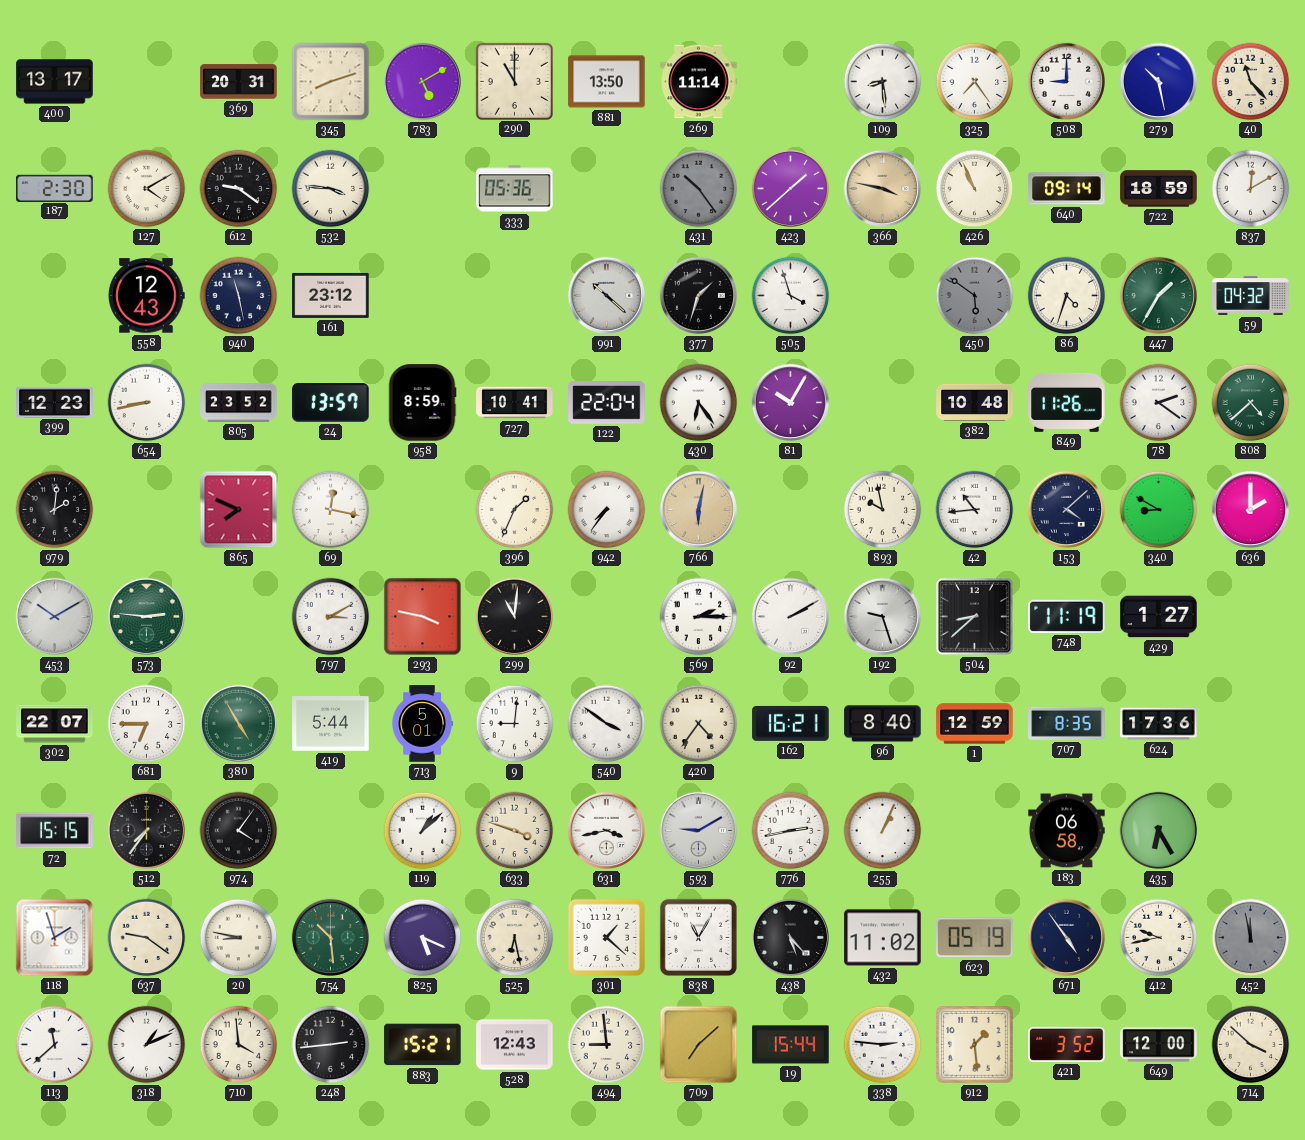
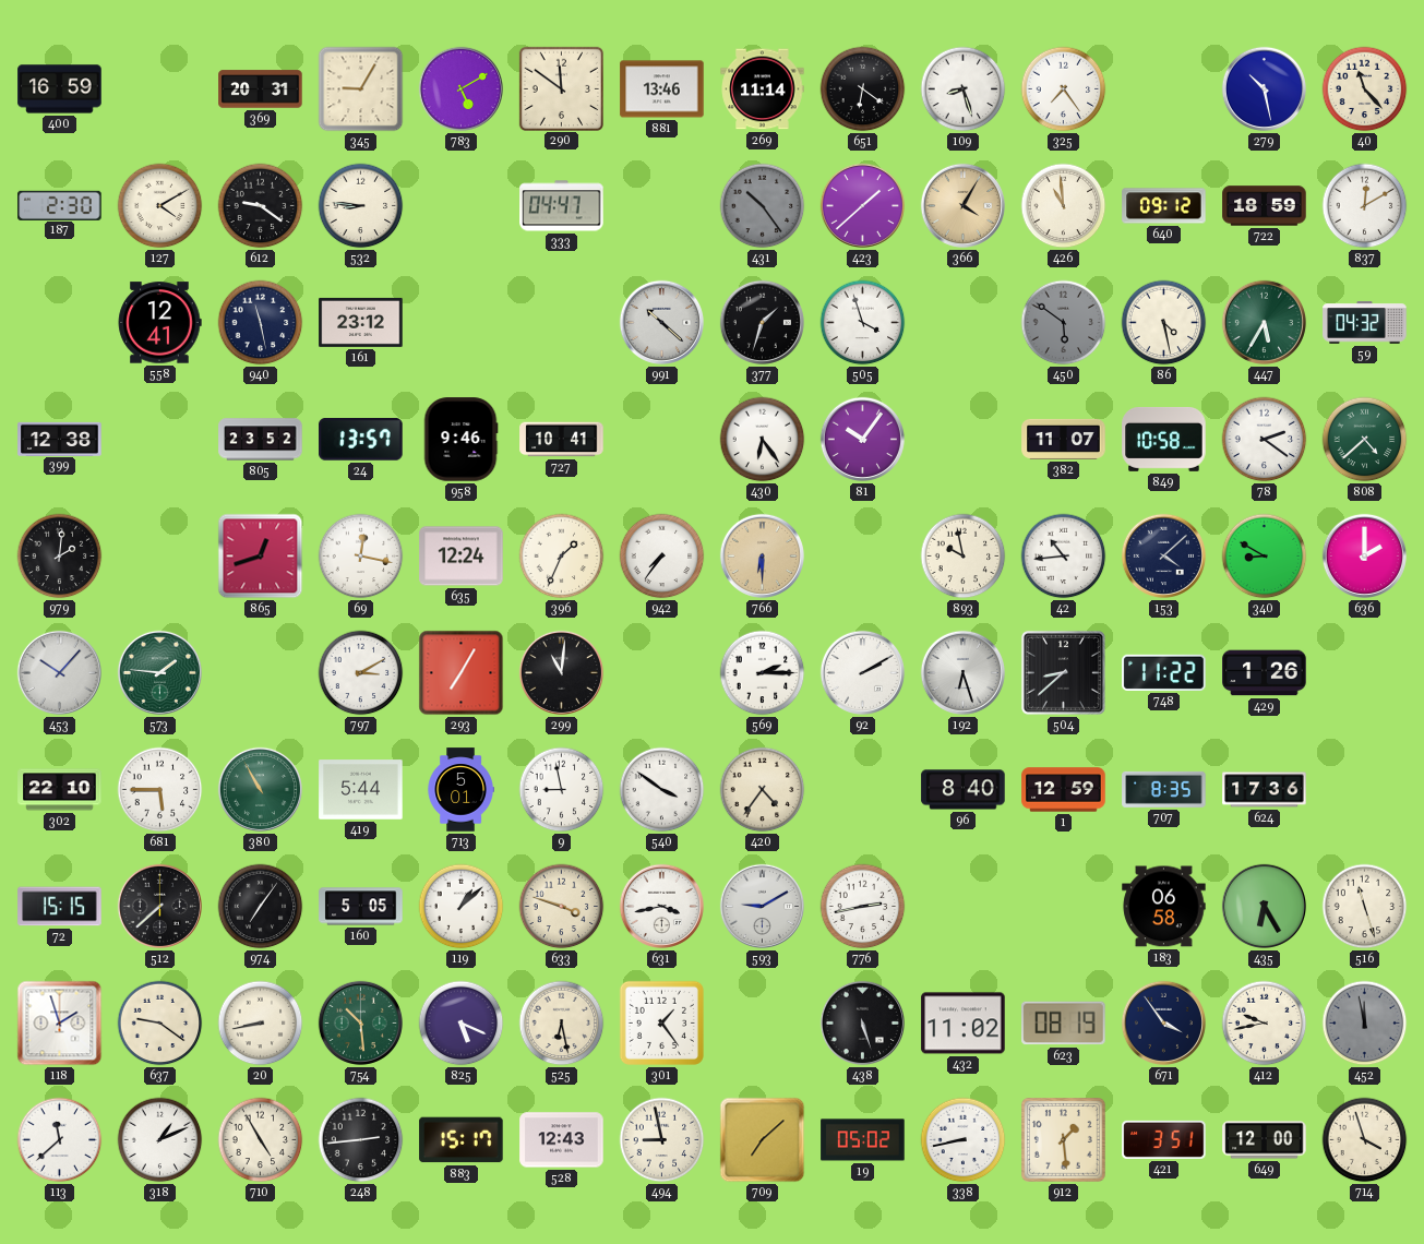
400: 13:17 -> 16:59 (60, 89)
345: 8:12 -> 9:05 (361, 89)
290: 11:00 -> 11:51 (561, 88)
881: 13:50 -> 13:46 (662, 89)
651: none -> 6:21 (863, 89)
109: 8:29 -> 8:27 (964, 89)
508: 9:00 -> none (1066, 81)
532: 3:46 -> 8:46 (361, 206)
333: 05:36 -> 04:47 (562, 206)
366: 3:47 -> 4:05 (962, 205)
426: 10:56 -> 10:59 (1064, 206)
640: 09:14 -> 09:12 (1164, 206)
558: 12:43 -> 12:41 (159, 323)
86: 4:33 -> 4:28 (1164, 323)
447: 1:35 -> 5:35 (1264, 322)
399: 12:23 -> 12:38 (60, 439)
654: 8:43 -> none (147, 403)
958: 8:59 -> 9:46 (460, 440)
122: 22:04 -> none (607, 403)
81: 10:05 -> 10:06 (862, 439)
382: 10:48 -> 11:07 (1064, 439)
849: 11:26 -> 10:58 (1164, 439)
865: 7:49 -> 12:42 (261, 557)
635: none -> 12:24 (462, 557)
766: 6:02 -> 6:30 (762, 555)
453: 10:10 -> 10:07 (59, 672)
573: 2:46 -> 1:46 (159, 672)
293: 3:47 -> 7:05 (462, 673)
192: 9:27 -> 6:27 (962, 672)
748: 11:19 -> 11:22 (1164, 672)
429: 1:27 -> 1:26 (1265, 673)
302: 22:07 -> 22:10 (60, 790)
681: 6:45 -> 5:45 (160, 790)
380: 4:55 -> 10:55 (260, 789)
9: 9:01 -> 8:58 (562, 790)
162: 16:21 -> none (791, 723)
512: 7:36 -> 7:38 (159, 906)
974: 4:06 -> 7:06 (261, 907)
160: none -> 5:05 (361, 907)
255: 1:04 -> none (883, 831)
516: none -> 11:27 (1365, 907)
20: 8:47 -> 8:43 (261, 1024)
301: 1:22 -> 1:24 (661, 1022)
838: 11:05 -> none (698, 937)
438: 5:23 -> 5:27 (862, 1022)
623: 05:19 -> 08:19 (1064, 1024)
671: 4:54 -> 3:54 (1163, 1022)
710: 3:59 -> 4:55 (261, 1140)
883: 15:21 -> 15:17 (462, 1140)
494: 8:59 -> 8:58 (662, 1140)
19: 15:44 -> 05:02 (863, 1140)
338: 2:46 -> 8:43 (964, 1140)
421: 3:52 -> 3:51 (1164, 1139)
714: 3:52 -> 3:57 (1365, 1140)
